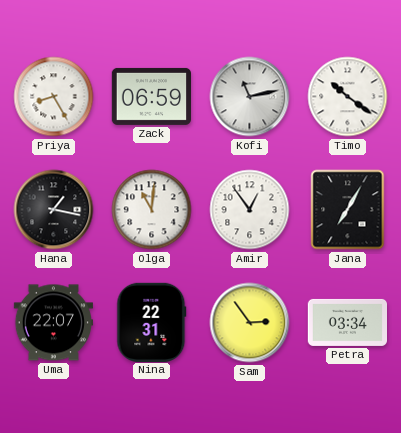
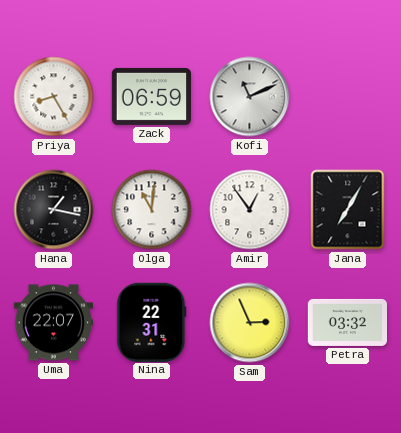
Kofi: 11:13 -> 11:11 (250, 97)
Timo: 10:21 -> none (348, 97)
Sam: 2:54 -> 2:56 (250, 323)
Petra: 03:34 -> 03:32 (347, 322)
